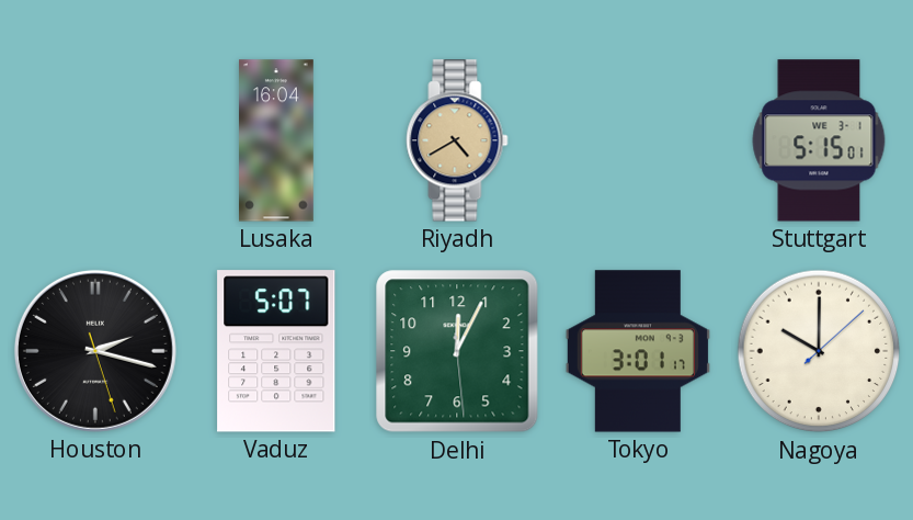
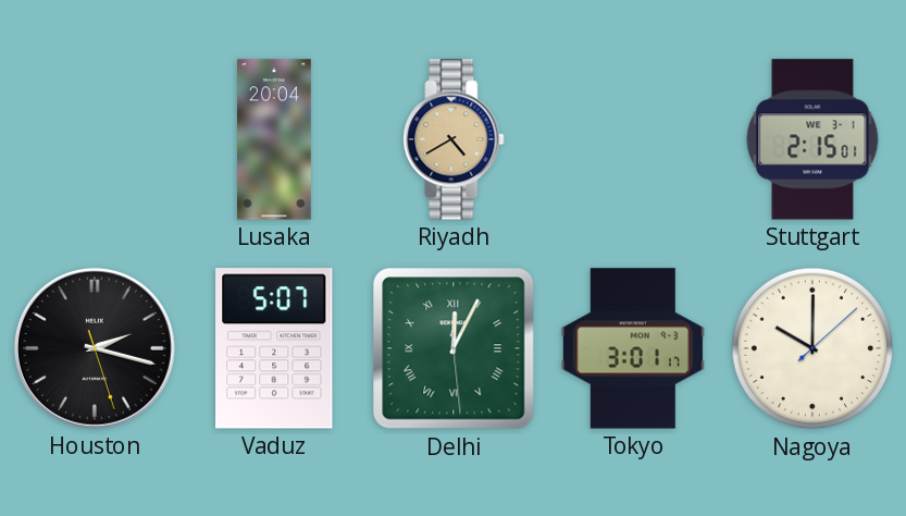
Lusaka: 16:04 -> 20:04 (275, 139)
Stuttgart: 5:15 -> 2:15 (812, 139)
Delhi numerals: Arabic -> Roman (454, 348)
